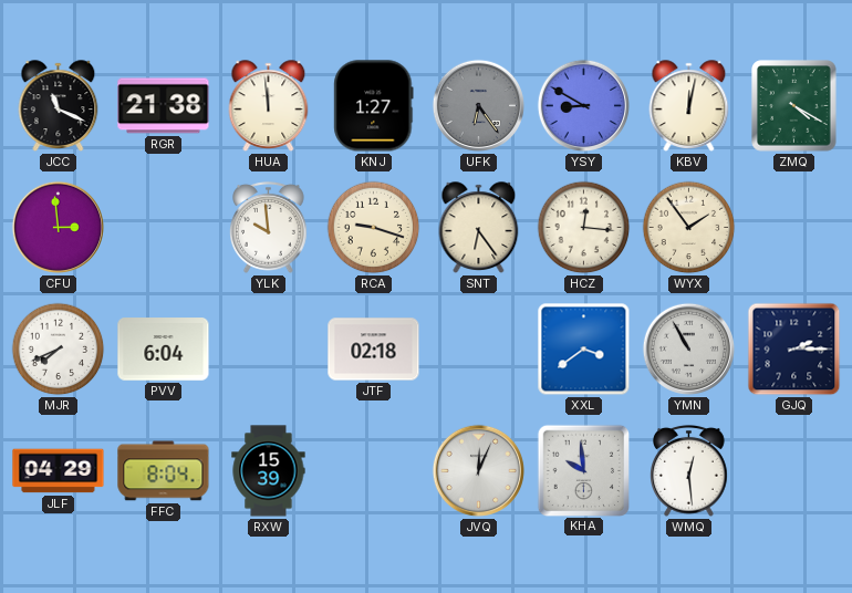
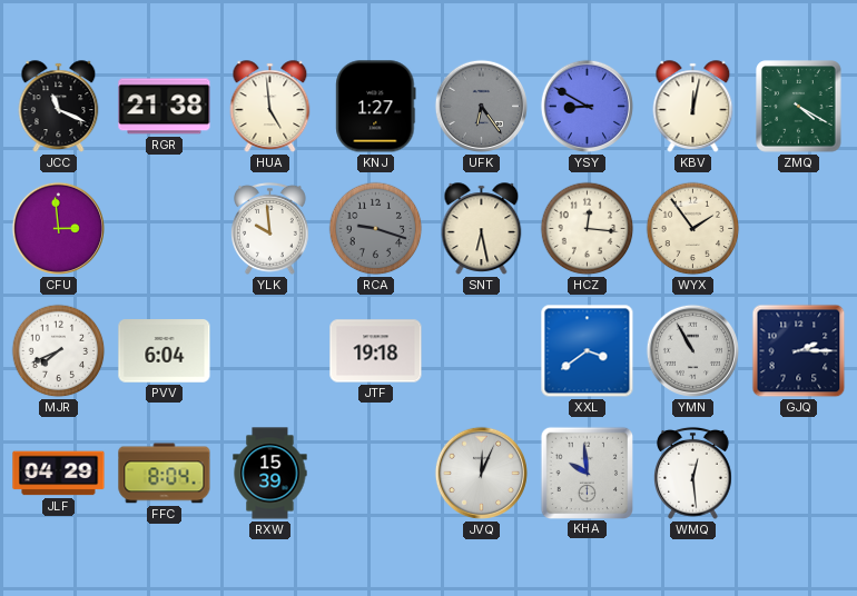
HUA: 11:59 -> 4:59 (270, 107)
RCA dial: cream -> grey (376, 229)
SNT: 6:24 -> 6:28 (482, 229)
JTF: 02:18 -> 19:18 (376, 351)
